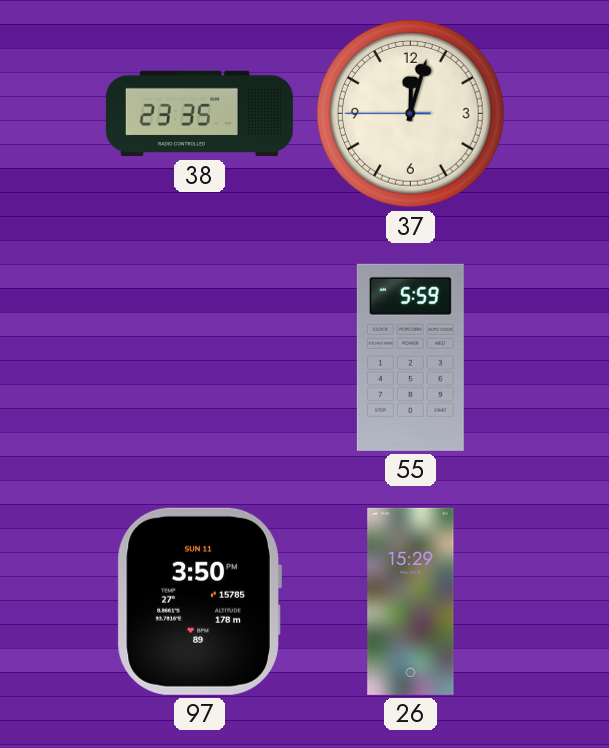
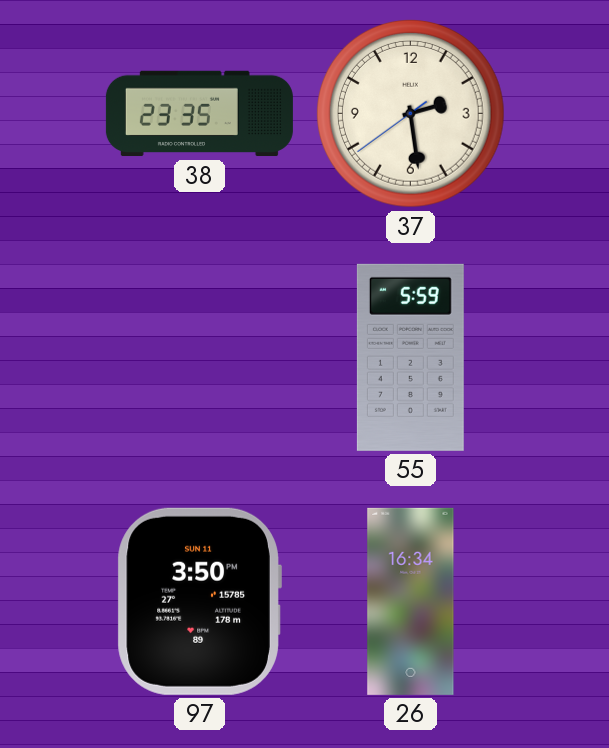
37: 12:02 -> 2:28 (410, 113)
26: 15:29 -> 16:34 (411, 601)
